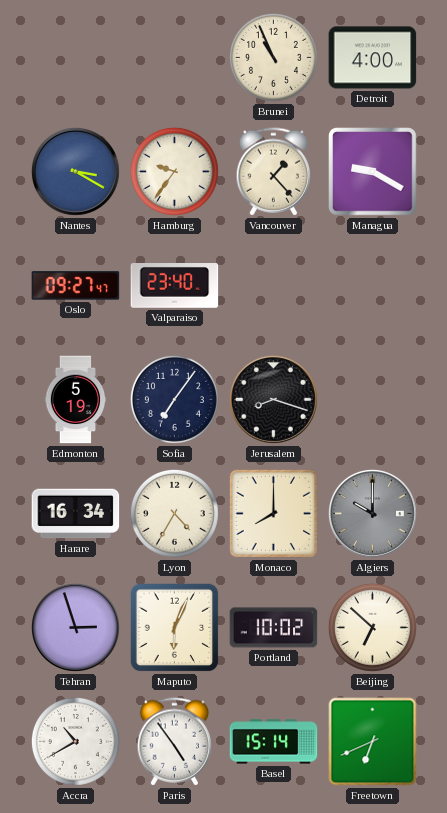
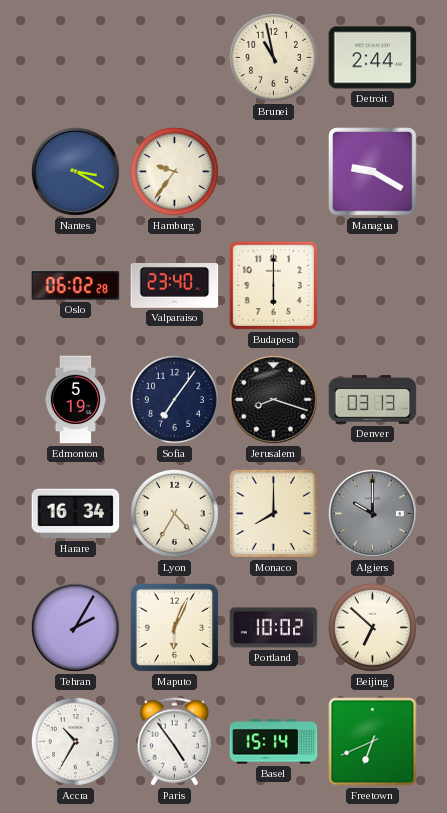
Brunei: 10:56 -> 10:58 (273, 57)
Detroit: 4:00 -> 2:44 (373, 58)
Vancouver: 1:23 -> none (274, 172)
Oslo: 09:27 -> 06:02 (76, 286)
Budapest: none -> 6:00 (273, 285)
Denver: none -> 03:13 (373, 400)
Tehran: 2:57 -> 2:05 (75, 627)
Accra: 10:40 -> 10:35 (75, 741)
